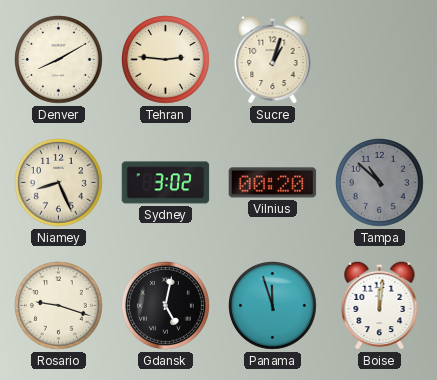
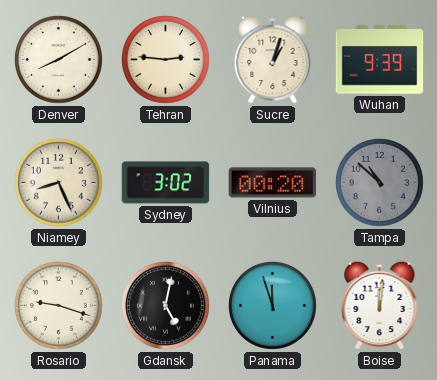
Wuhan: none -> 9:39 (380, 60)
